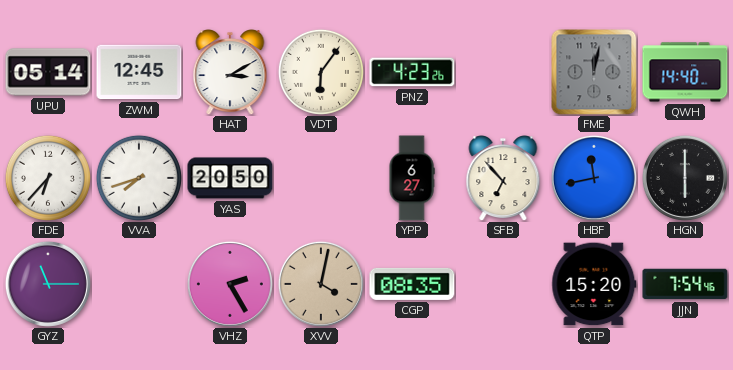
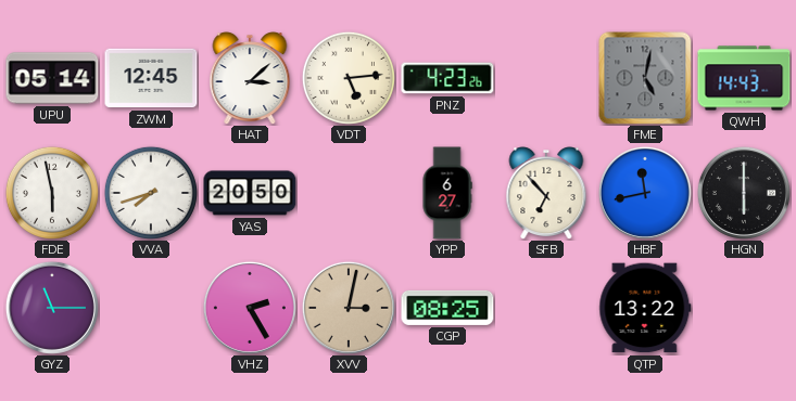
HAT: 3:10 -> 3:08 (250, 79)
VDT: 6:06 -> 5:14 (349, 78)
FME: 12:02 -> 5:02 (645, 78)
QWH: 14:40 -> 14:43 (744, 78)
FDE: 6:37 -> 5:58 (52, 193)
XVV: 4:02 -> 3:02 (349, 308)
CGP: 08:35 -> 08:25 (447, 308)
QTP: 15:20 -> 13:22 (645, 308)
JJN: 7:54 -> none (685, 284)
